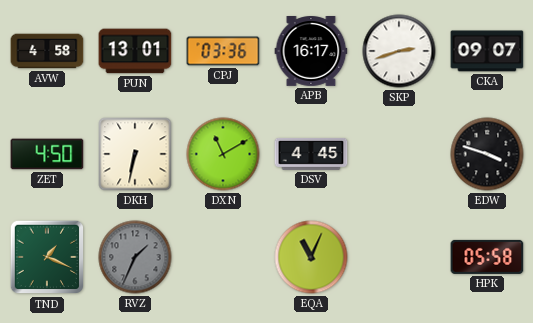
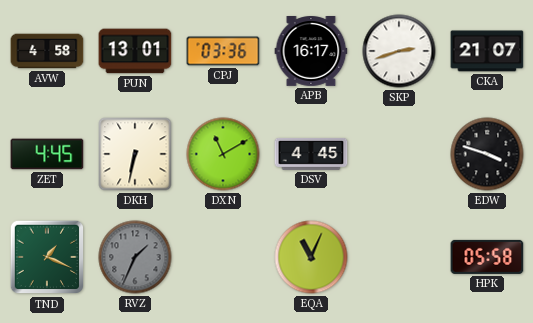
CKA: 09:07 -> 21:07 (487, 51)
ZET: 4:50 -> 4:45 (47, 154)
